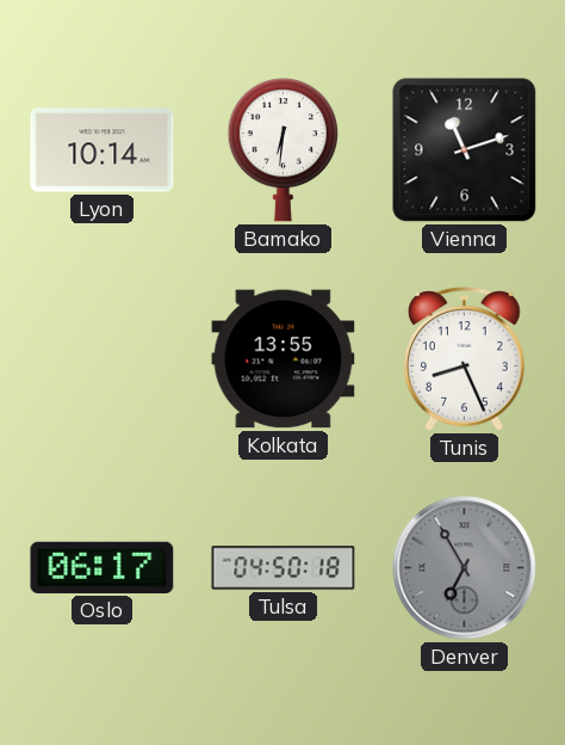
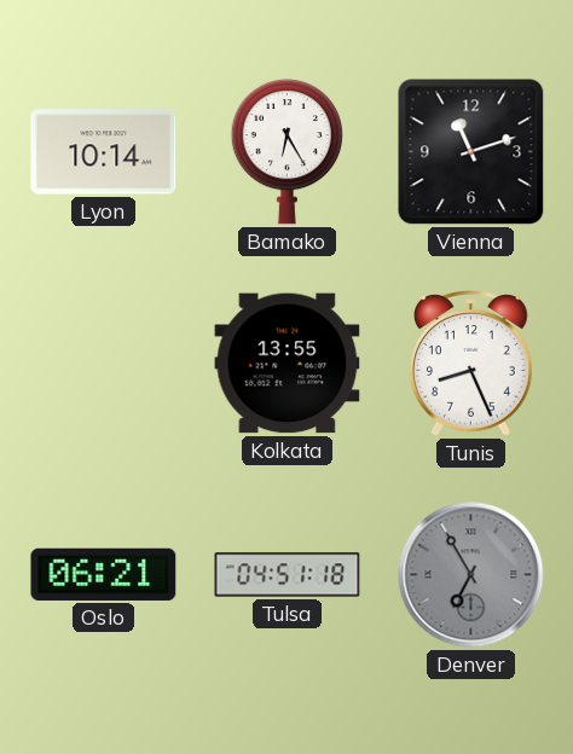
Bamako: 6:31 -> 6:25 (286, 152)
Oslo: 06:17 -> 06:21 (104, 574)
Tulsa: 04:50 -> 04:51 (288, 575)
